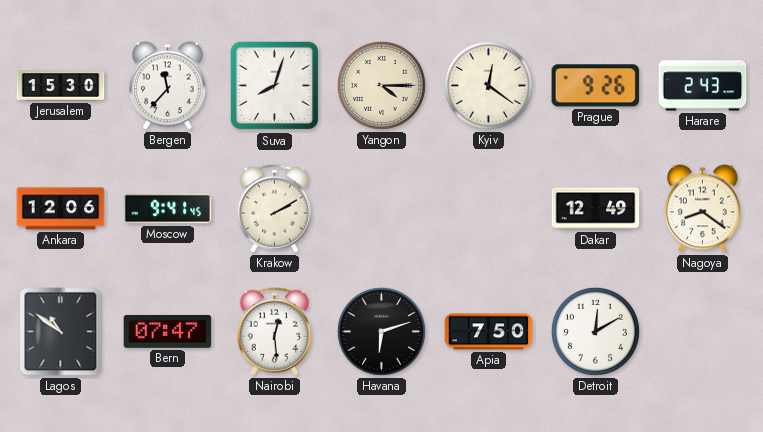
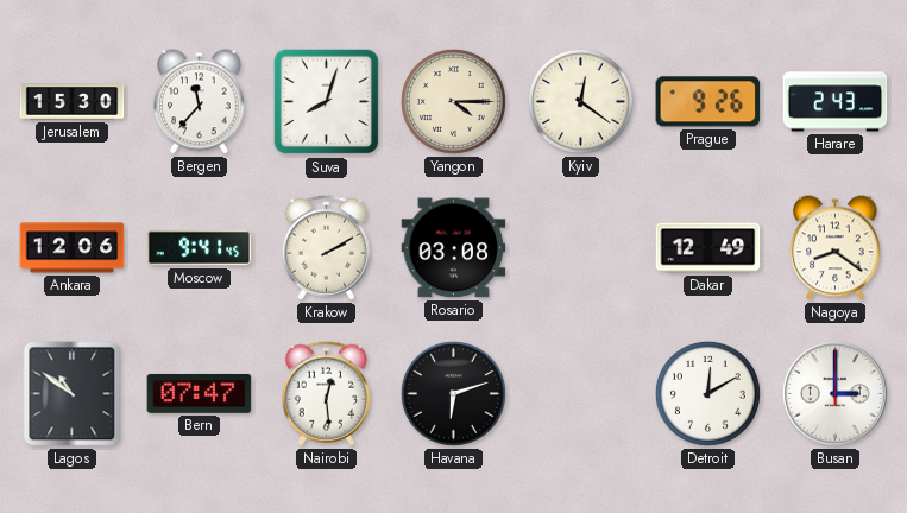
Rosario: none -> 03:08 (454, 248)
Apia: 7:50 -> none (489, 332)
Busan: none -> 3:00 (834, 393)
